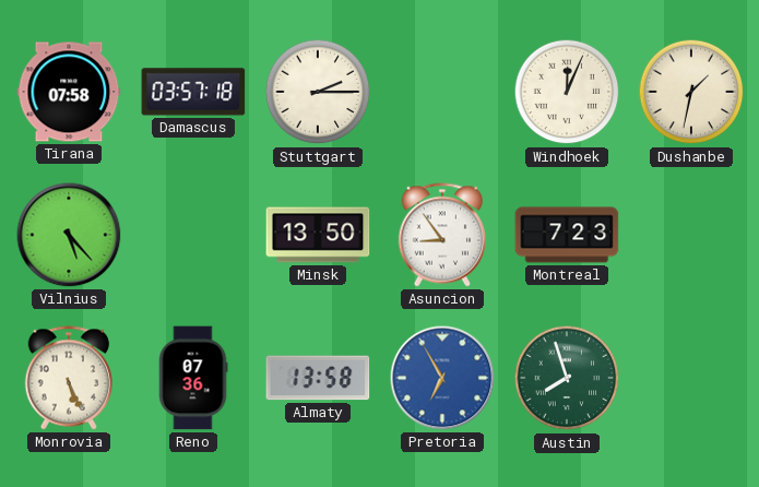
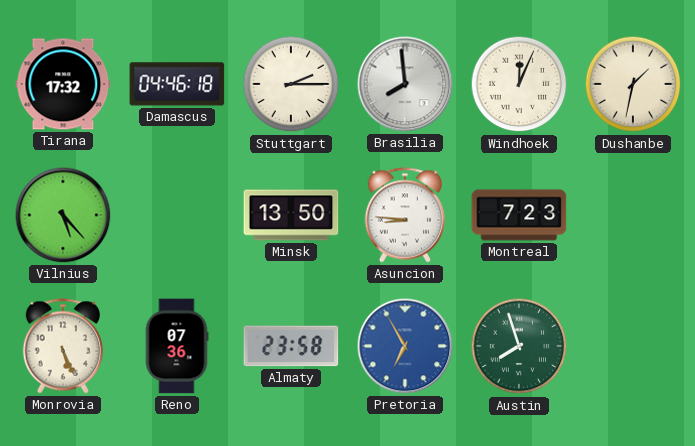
Tirana: 07:58 -> 17:32 (63, 84)
Damascus: 03:57 -> 04:46 (177, 84)
Brasilia: none -> 7:59 (405, 84)
Asuncion: 8:54 -> 8:46 (405, 215)
Almaty: 13:58 -> 23:58 (291, 346)
